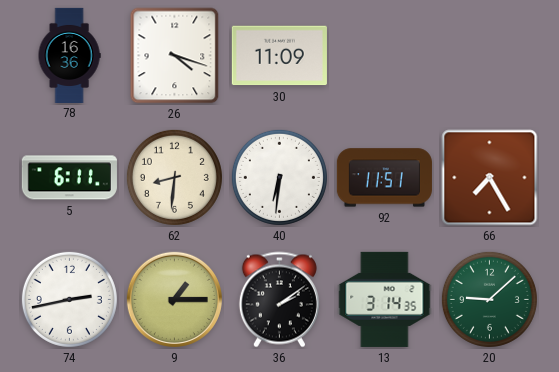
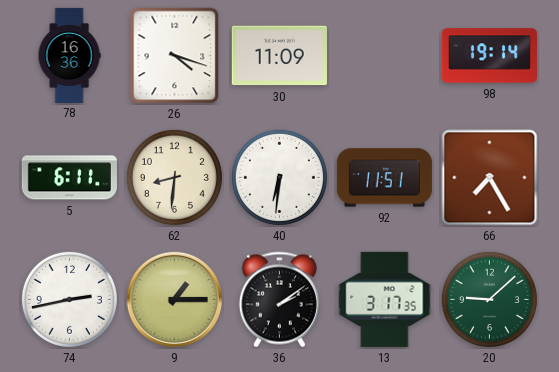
98: none -> 19:14 (489, 56)
13: 3:14 -> 3:17 (385, 299)
